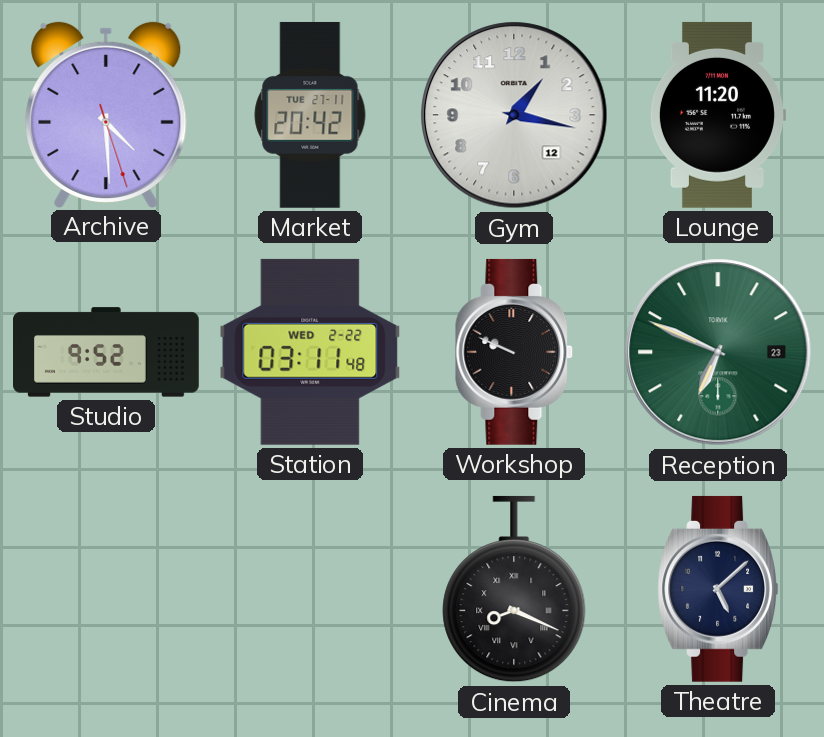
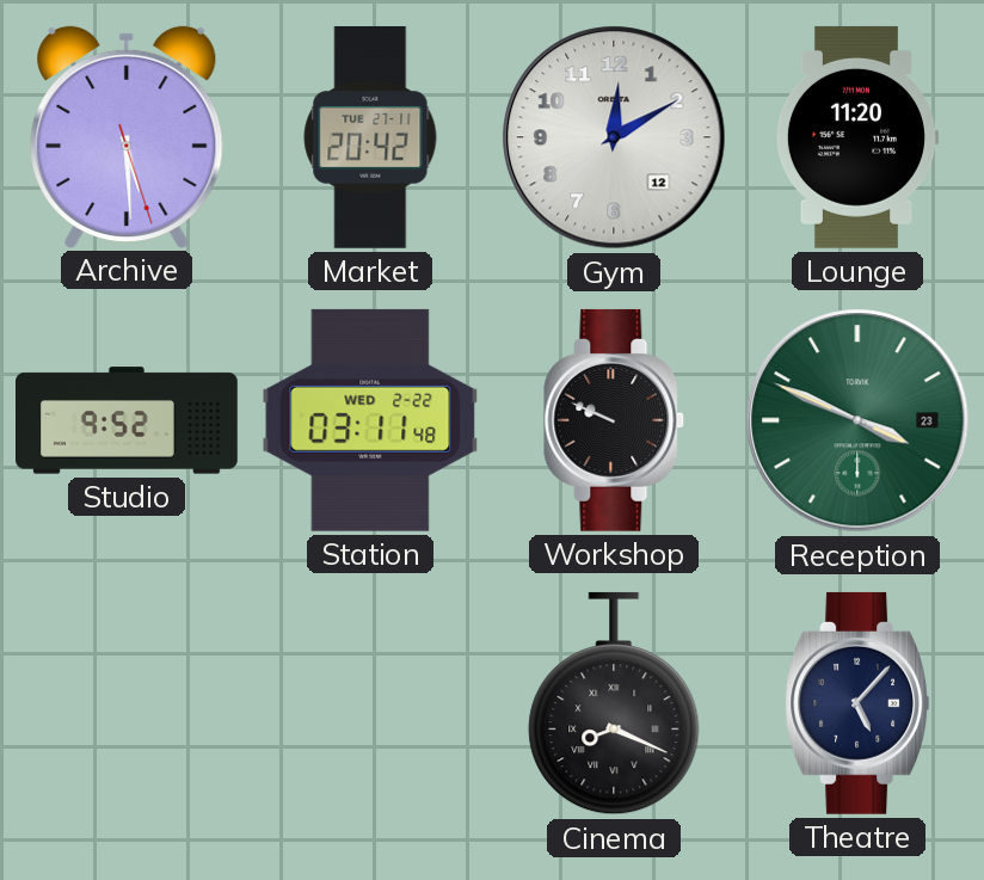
Archive: 4:29 -> 5:29 (127, 136)
Gym: 1:17 -> 12:10 (614, 137)
Reception: 6:49 -> 3:49 (857, 420)
Theatre: 5:08 -> 5:07 (857, 703)
